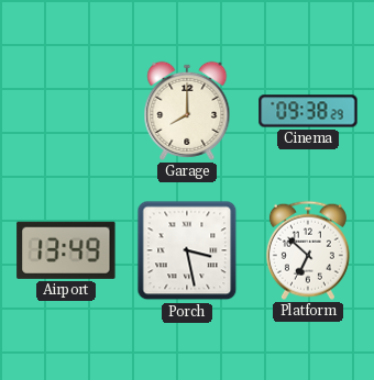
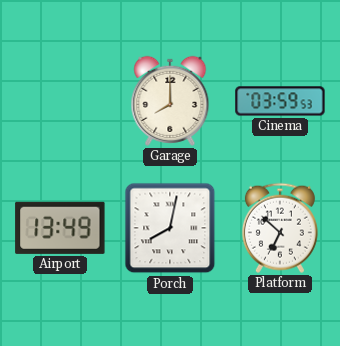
Cinema: 09:38 -> 03:59 (280, 101)
Porch: 3:28 -> 8:02 (170, 228)
